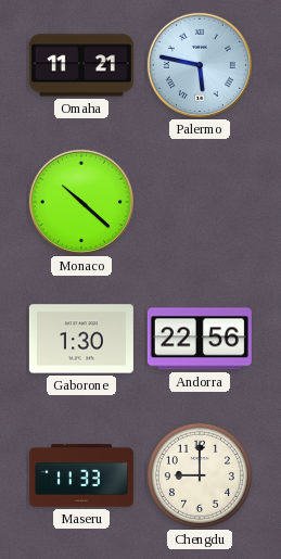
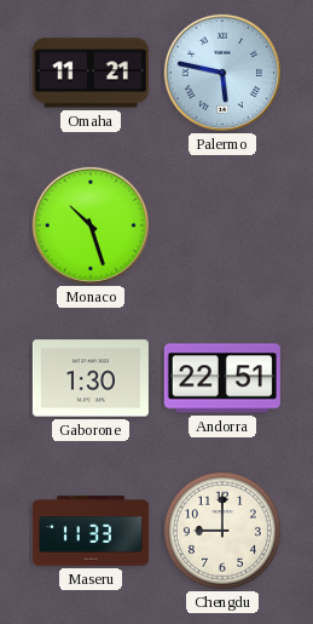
Monaco: 10:22 -> 10:27 (91, 225)
Andorra: 22:56 -> 22:51 (222, 378)
